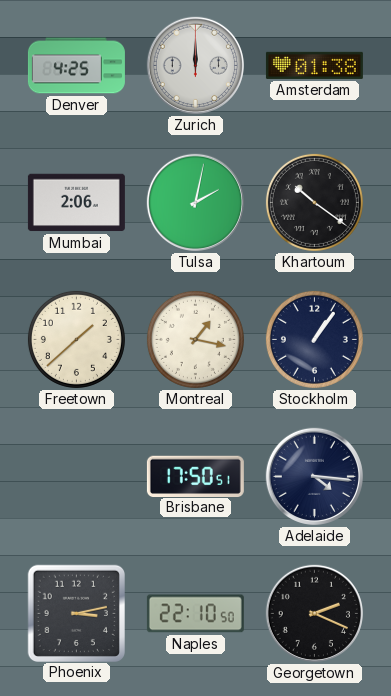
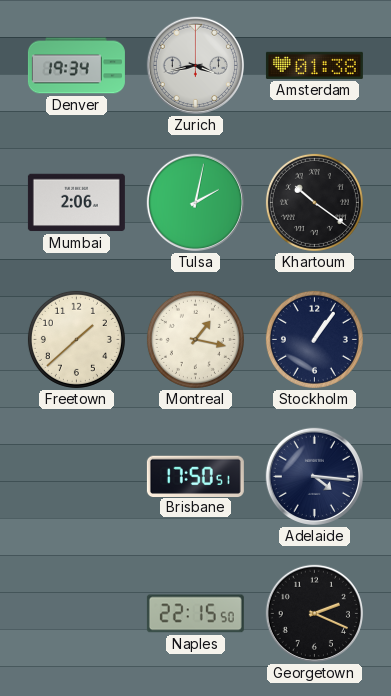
Denver: 4:25 -> 19:34 (76, 66)
Zurich: 12:00 -> 3:43 (195, 65)
Phoenix: 3:13 -> none (76, 613)
Naples: 22:10 -> 22:15 (195, 614)
